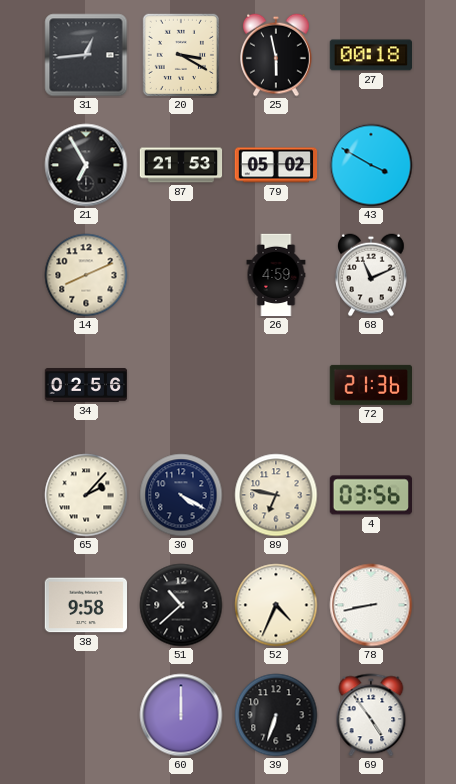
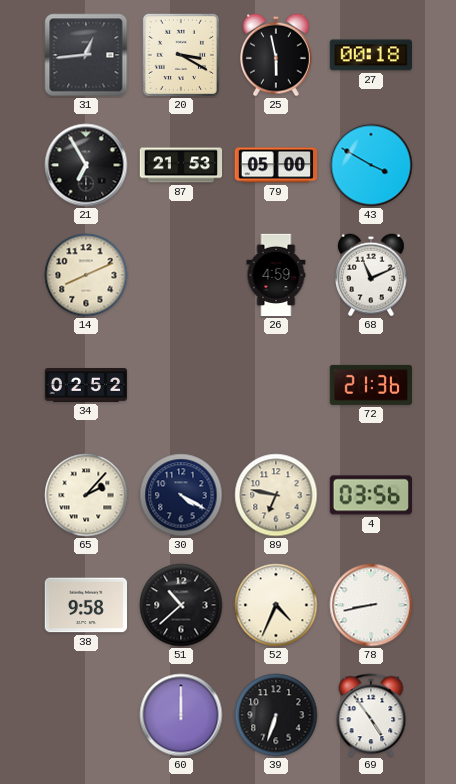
79: 05:02 -> 05:00 (276, 165)
34: 02:56 -> 02:52 (86, 386)
